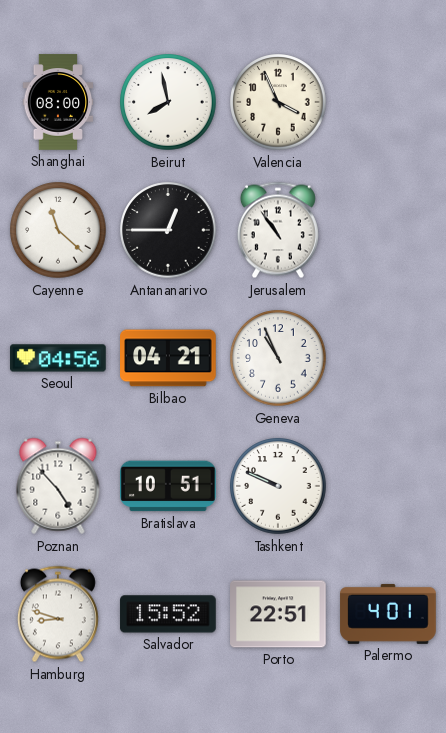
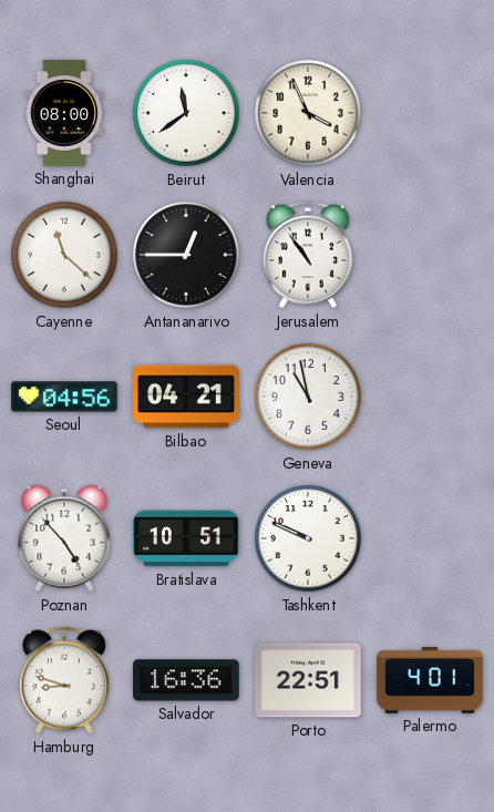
Beirut: 7:58 -> 11:39 (186, 113)
Geneva: 10:56 -> 10:58 (308, 397)
Salvador: 15:52 -> 16:36 (186, 680)
